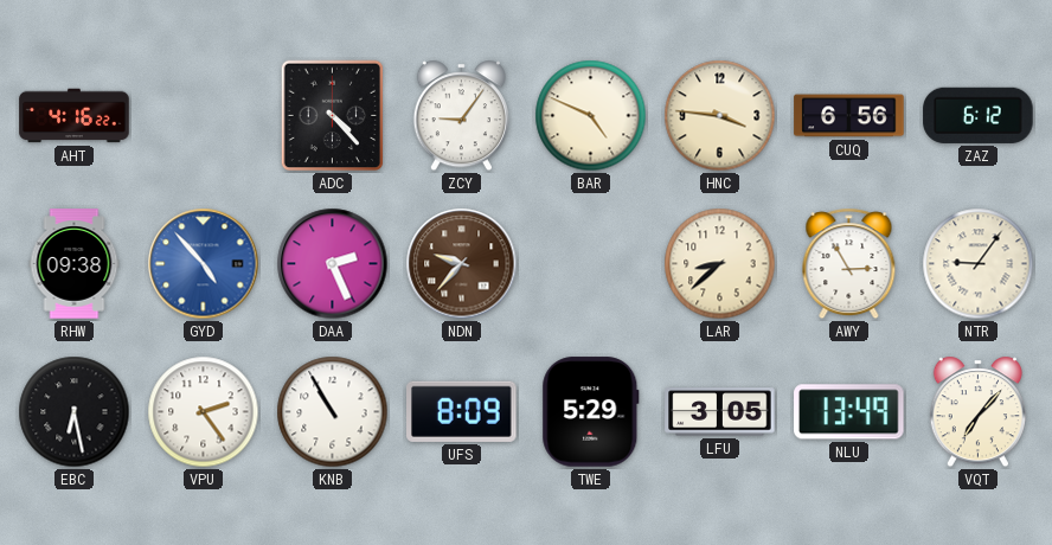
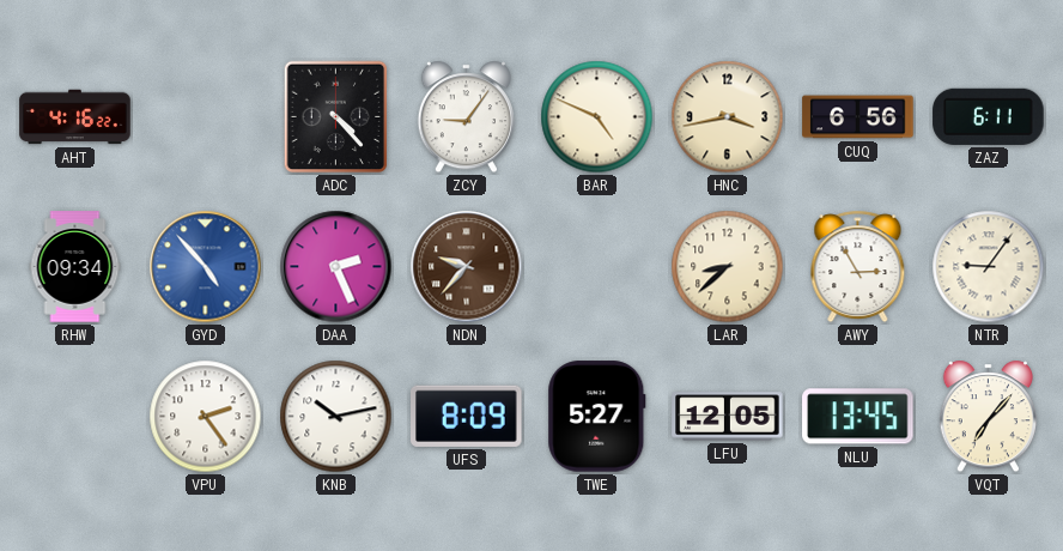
HNC: 3:46 -> 3:43 (728, 117)
ZAZ: 6:12 -> 6:11 (989, 116)
RHW: 09:38 -> 09:34 (75, 267)
EBC: 6:28 -> none (75, 412)
KNB: 10:55 -> 10:13 (336, 417)
TWE: 5:29 -> 5:27 (597, 417)
LFU: 3:05 -> 12:05 (728, 417)
NLU: 13:49 -> 13:45 (858, 417)
